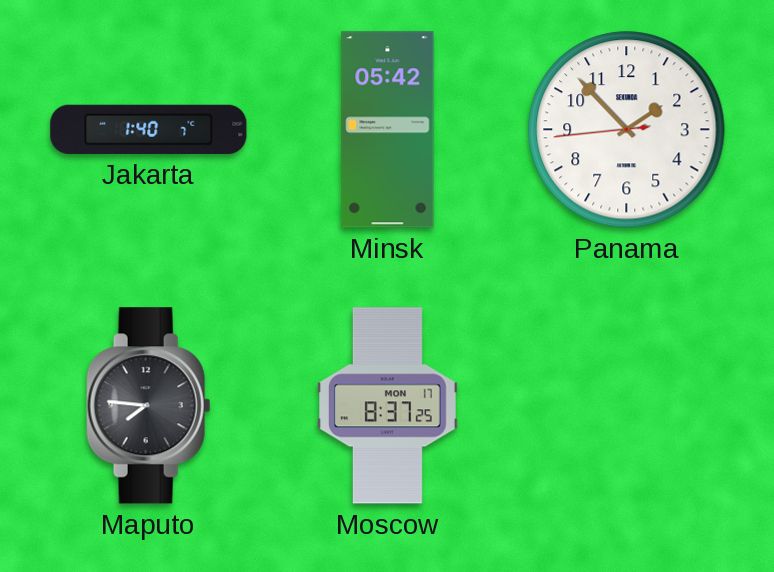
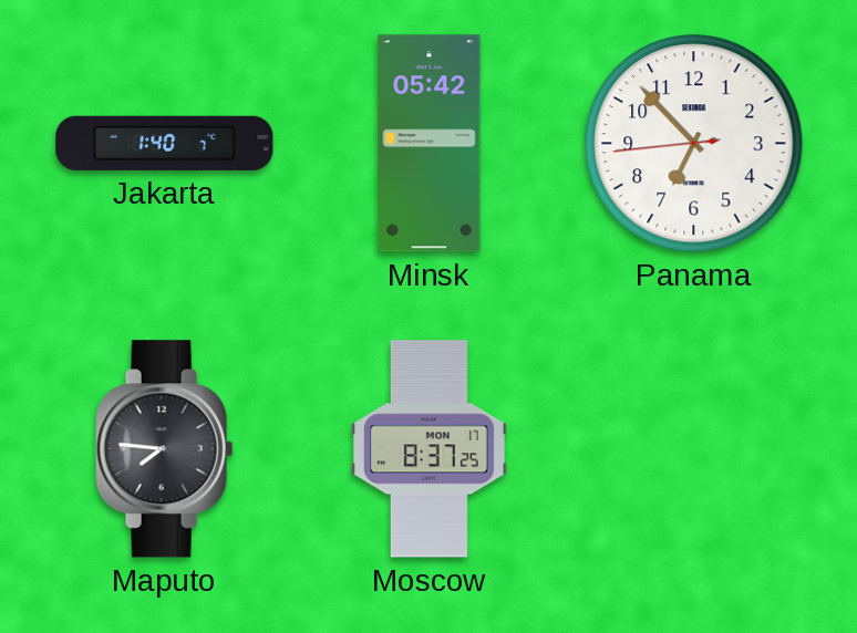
Panama: 1:52 -> 6:52 (694, 144)
